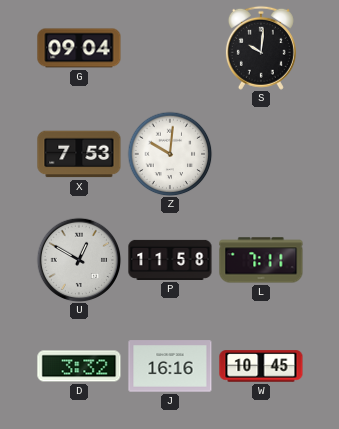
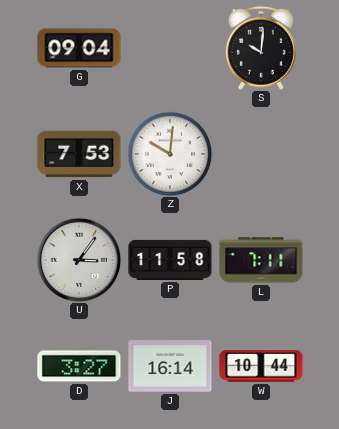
U: 12:50 -> 3:06 (79, 260)
D: 3:32 -> 3:27 (79, 366)
J: 16:16 -> 16:14 (170, 366)
W: 10:45 -> 10:44 (261, 366)
